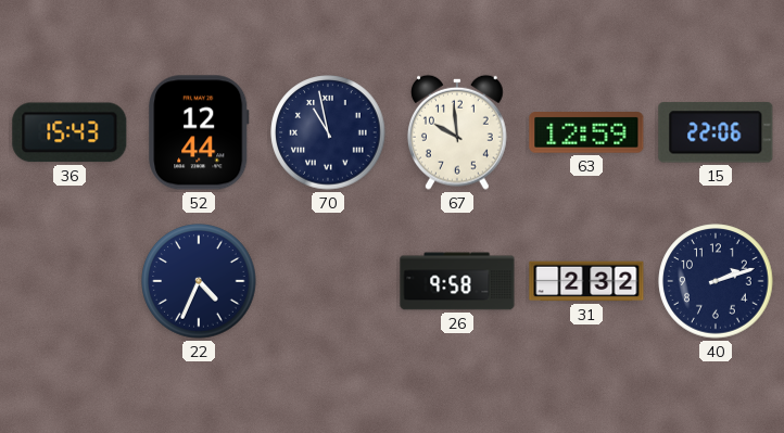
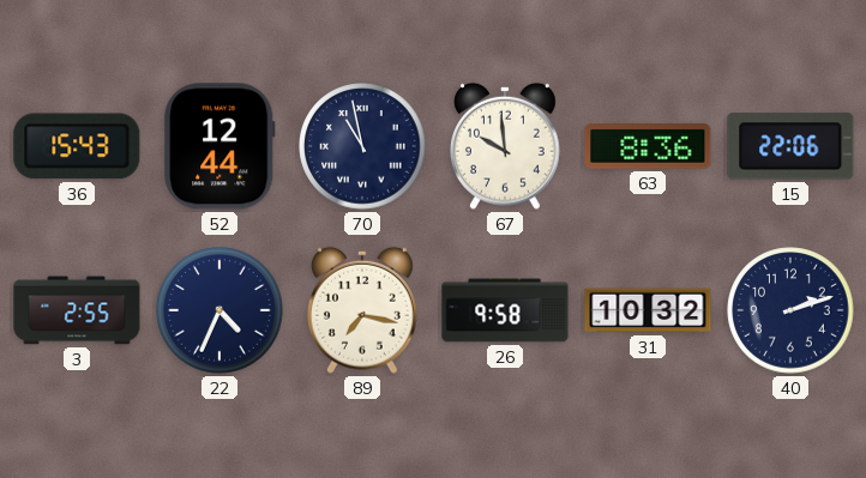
63: 12:59 -> 8:36 (648, 147)
3: none -> 2:55 (77, 310)
89: none -> 7:17 (362, 310)
31: 2:32 -> 10:32 (648, 310)
